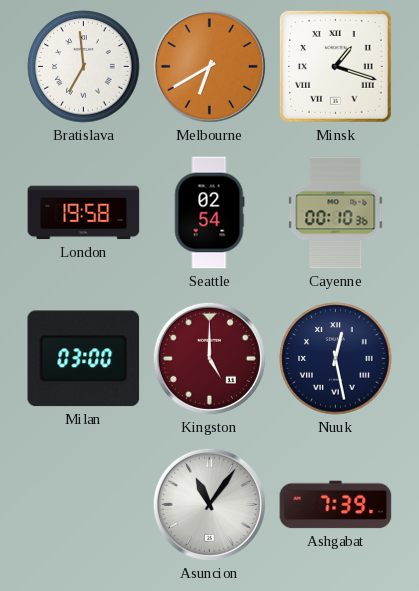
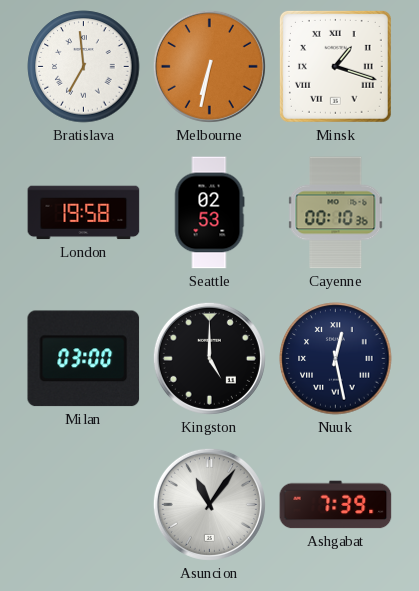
Melbourne: 6:40 -> 6:32 (209, 66)
Seattle: 02:54 -> 02:53 (209, 213)
Kingston dial: burgundy -> black (209, 358)
